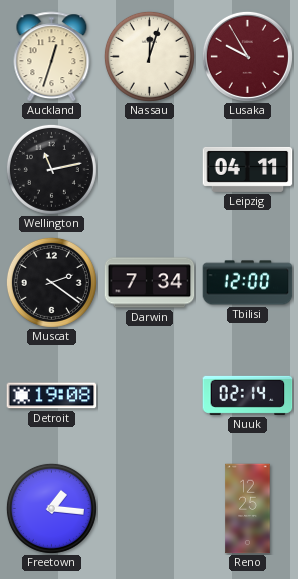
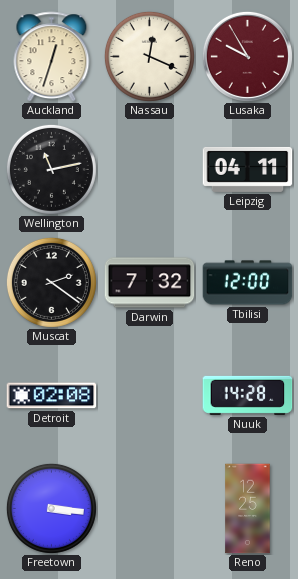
Nassau: 12:03 -> 12:19 (149, 56)
Darwin: 7:34 -> 7:32 (150, 283)
Detroit: 19:08 -> 02:08 (52, 396)
Nuuk: 02:14 -> 14:28 (248, 395)
Freetown: 1:16 -> 3:16 (51, 508)
